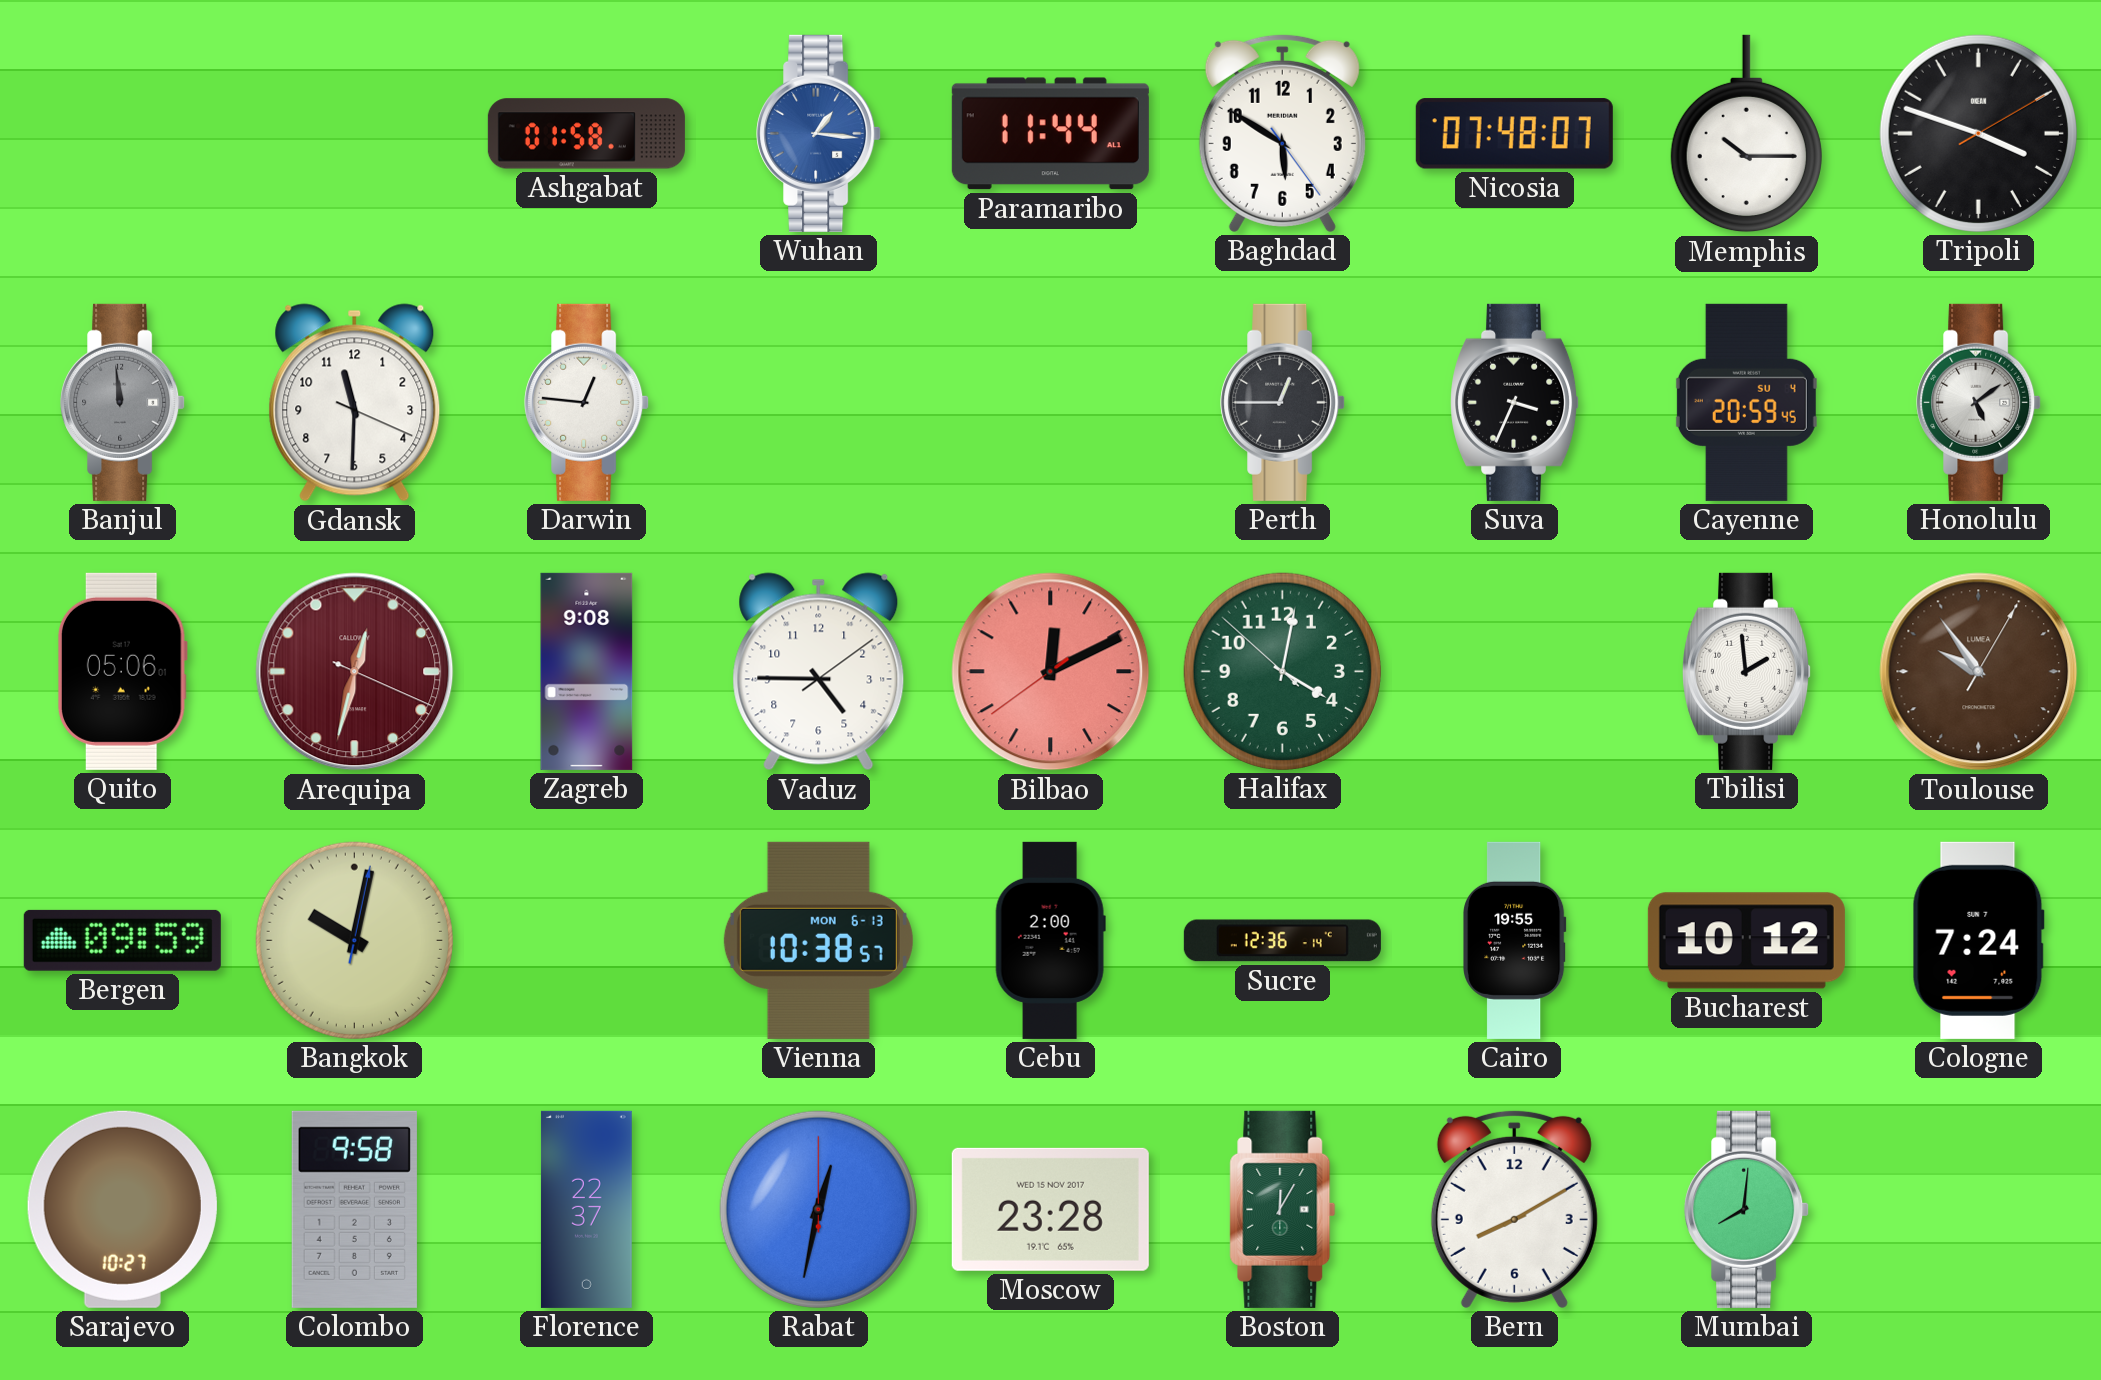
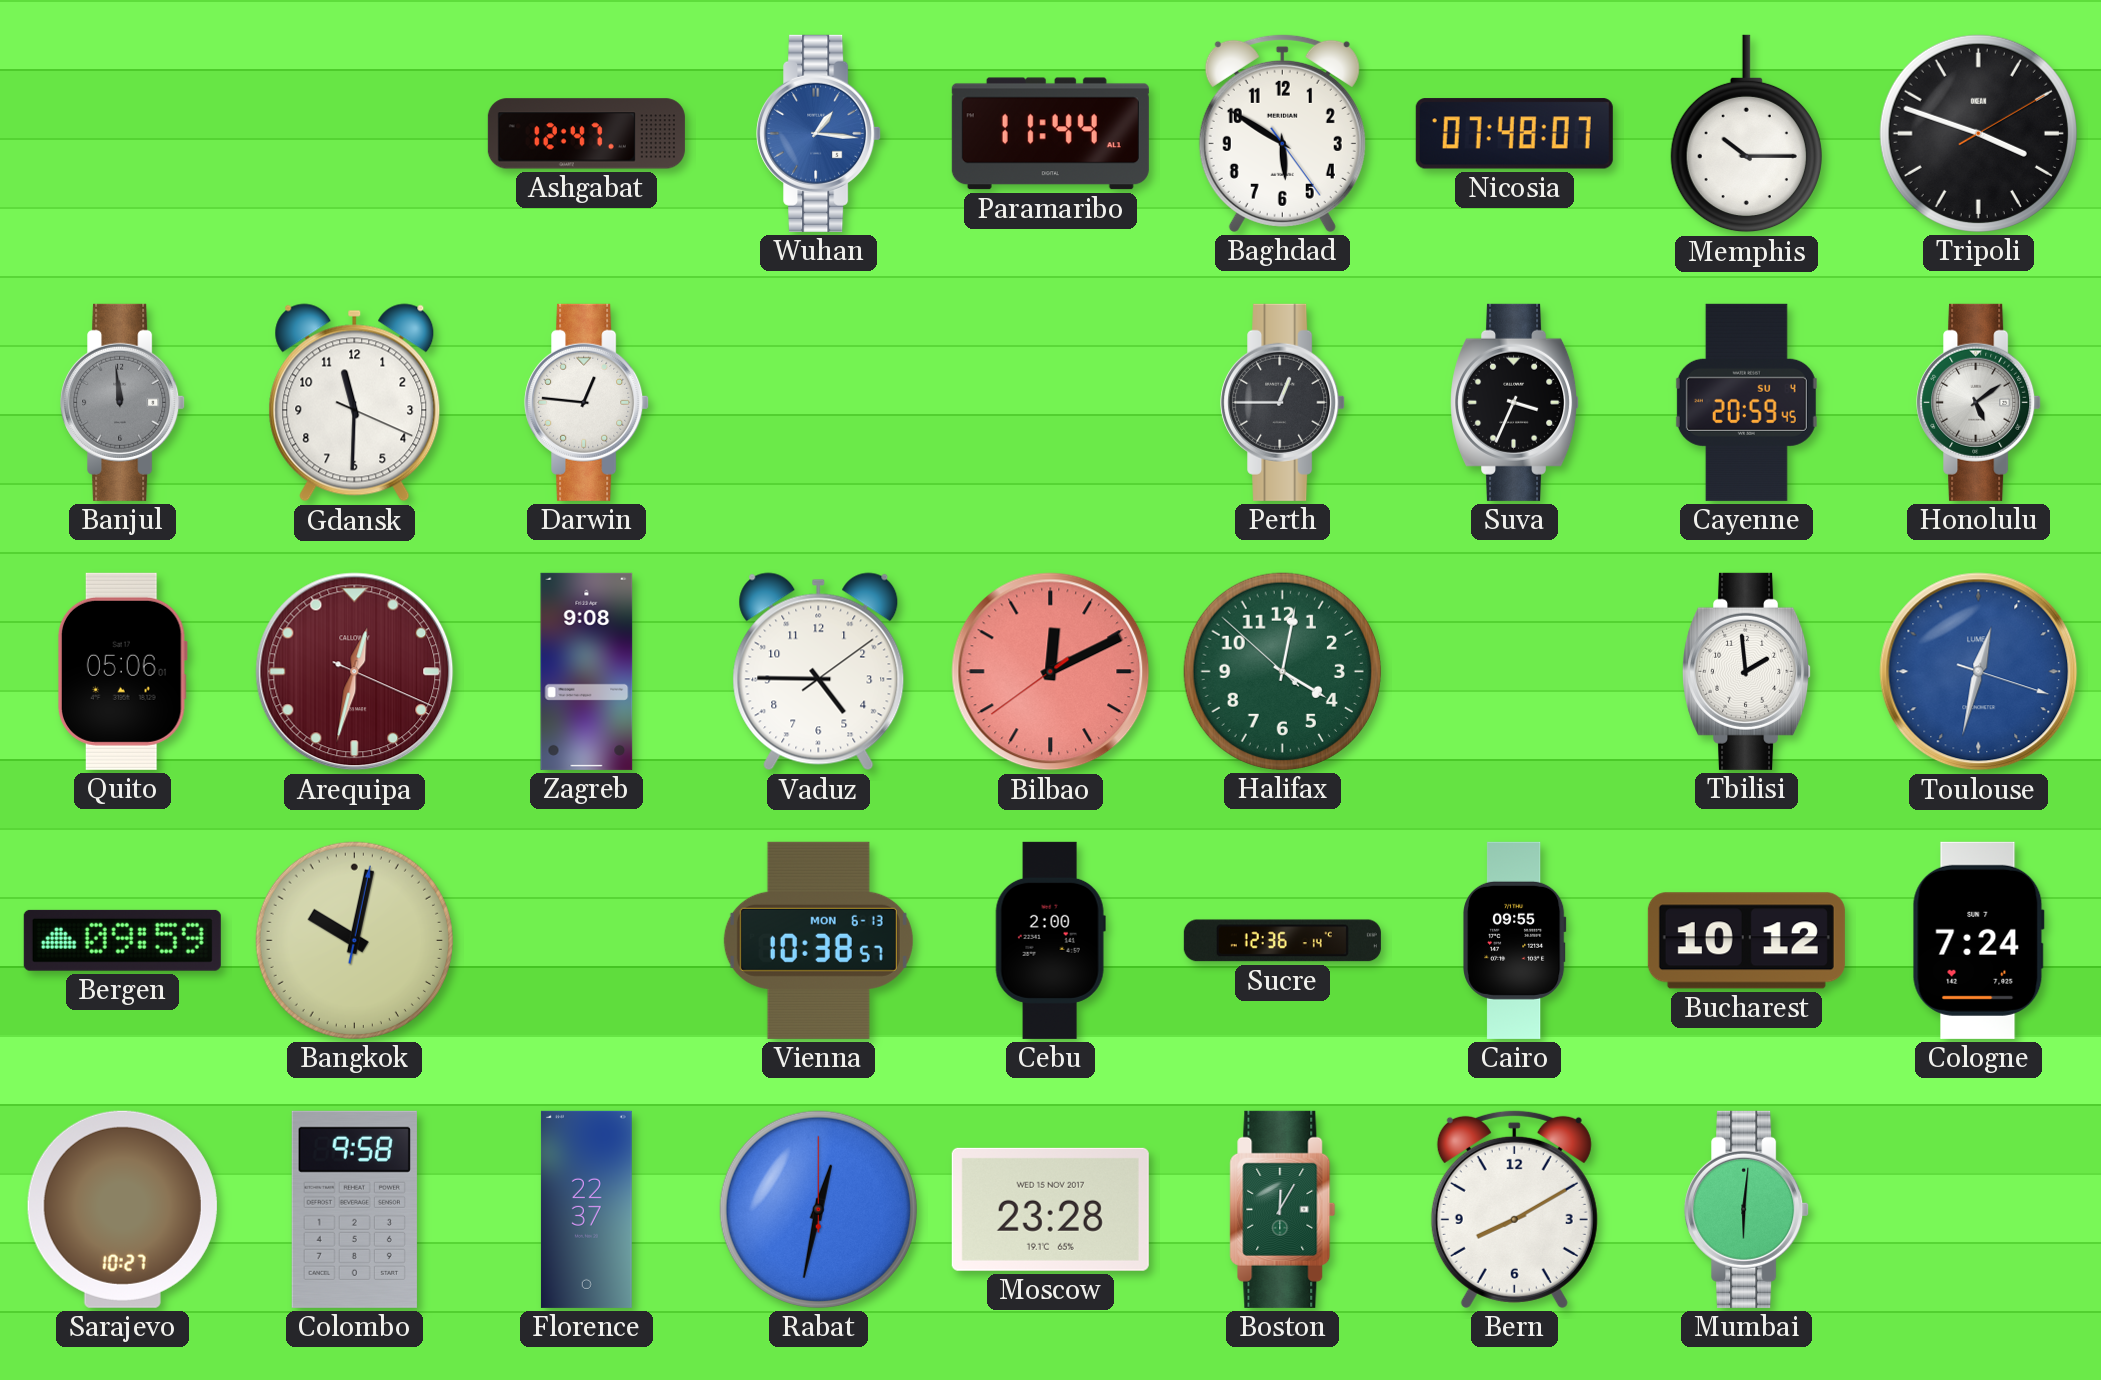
Ashgabat: 01:58 -> 12:47 (586, 134)
Toulouse: 9:54 -> 12:32 (1979, 672)
Toulouse dial: brown -> blue (1979, 672)
Cairo: 19:55 -> 09:55 (1515, 940)
Mumbai: 8:01 -> 6:01 (1747, 1209)
